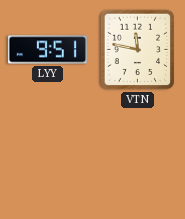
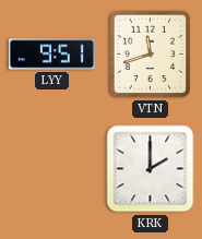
VTN: 11:47 -> 11:42 (151, 55)
KRK: none -> 2:00 (151, 169)
